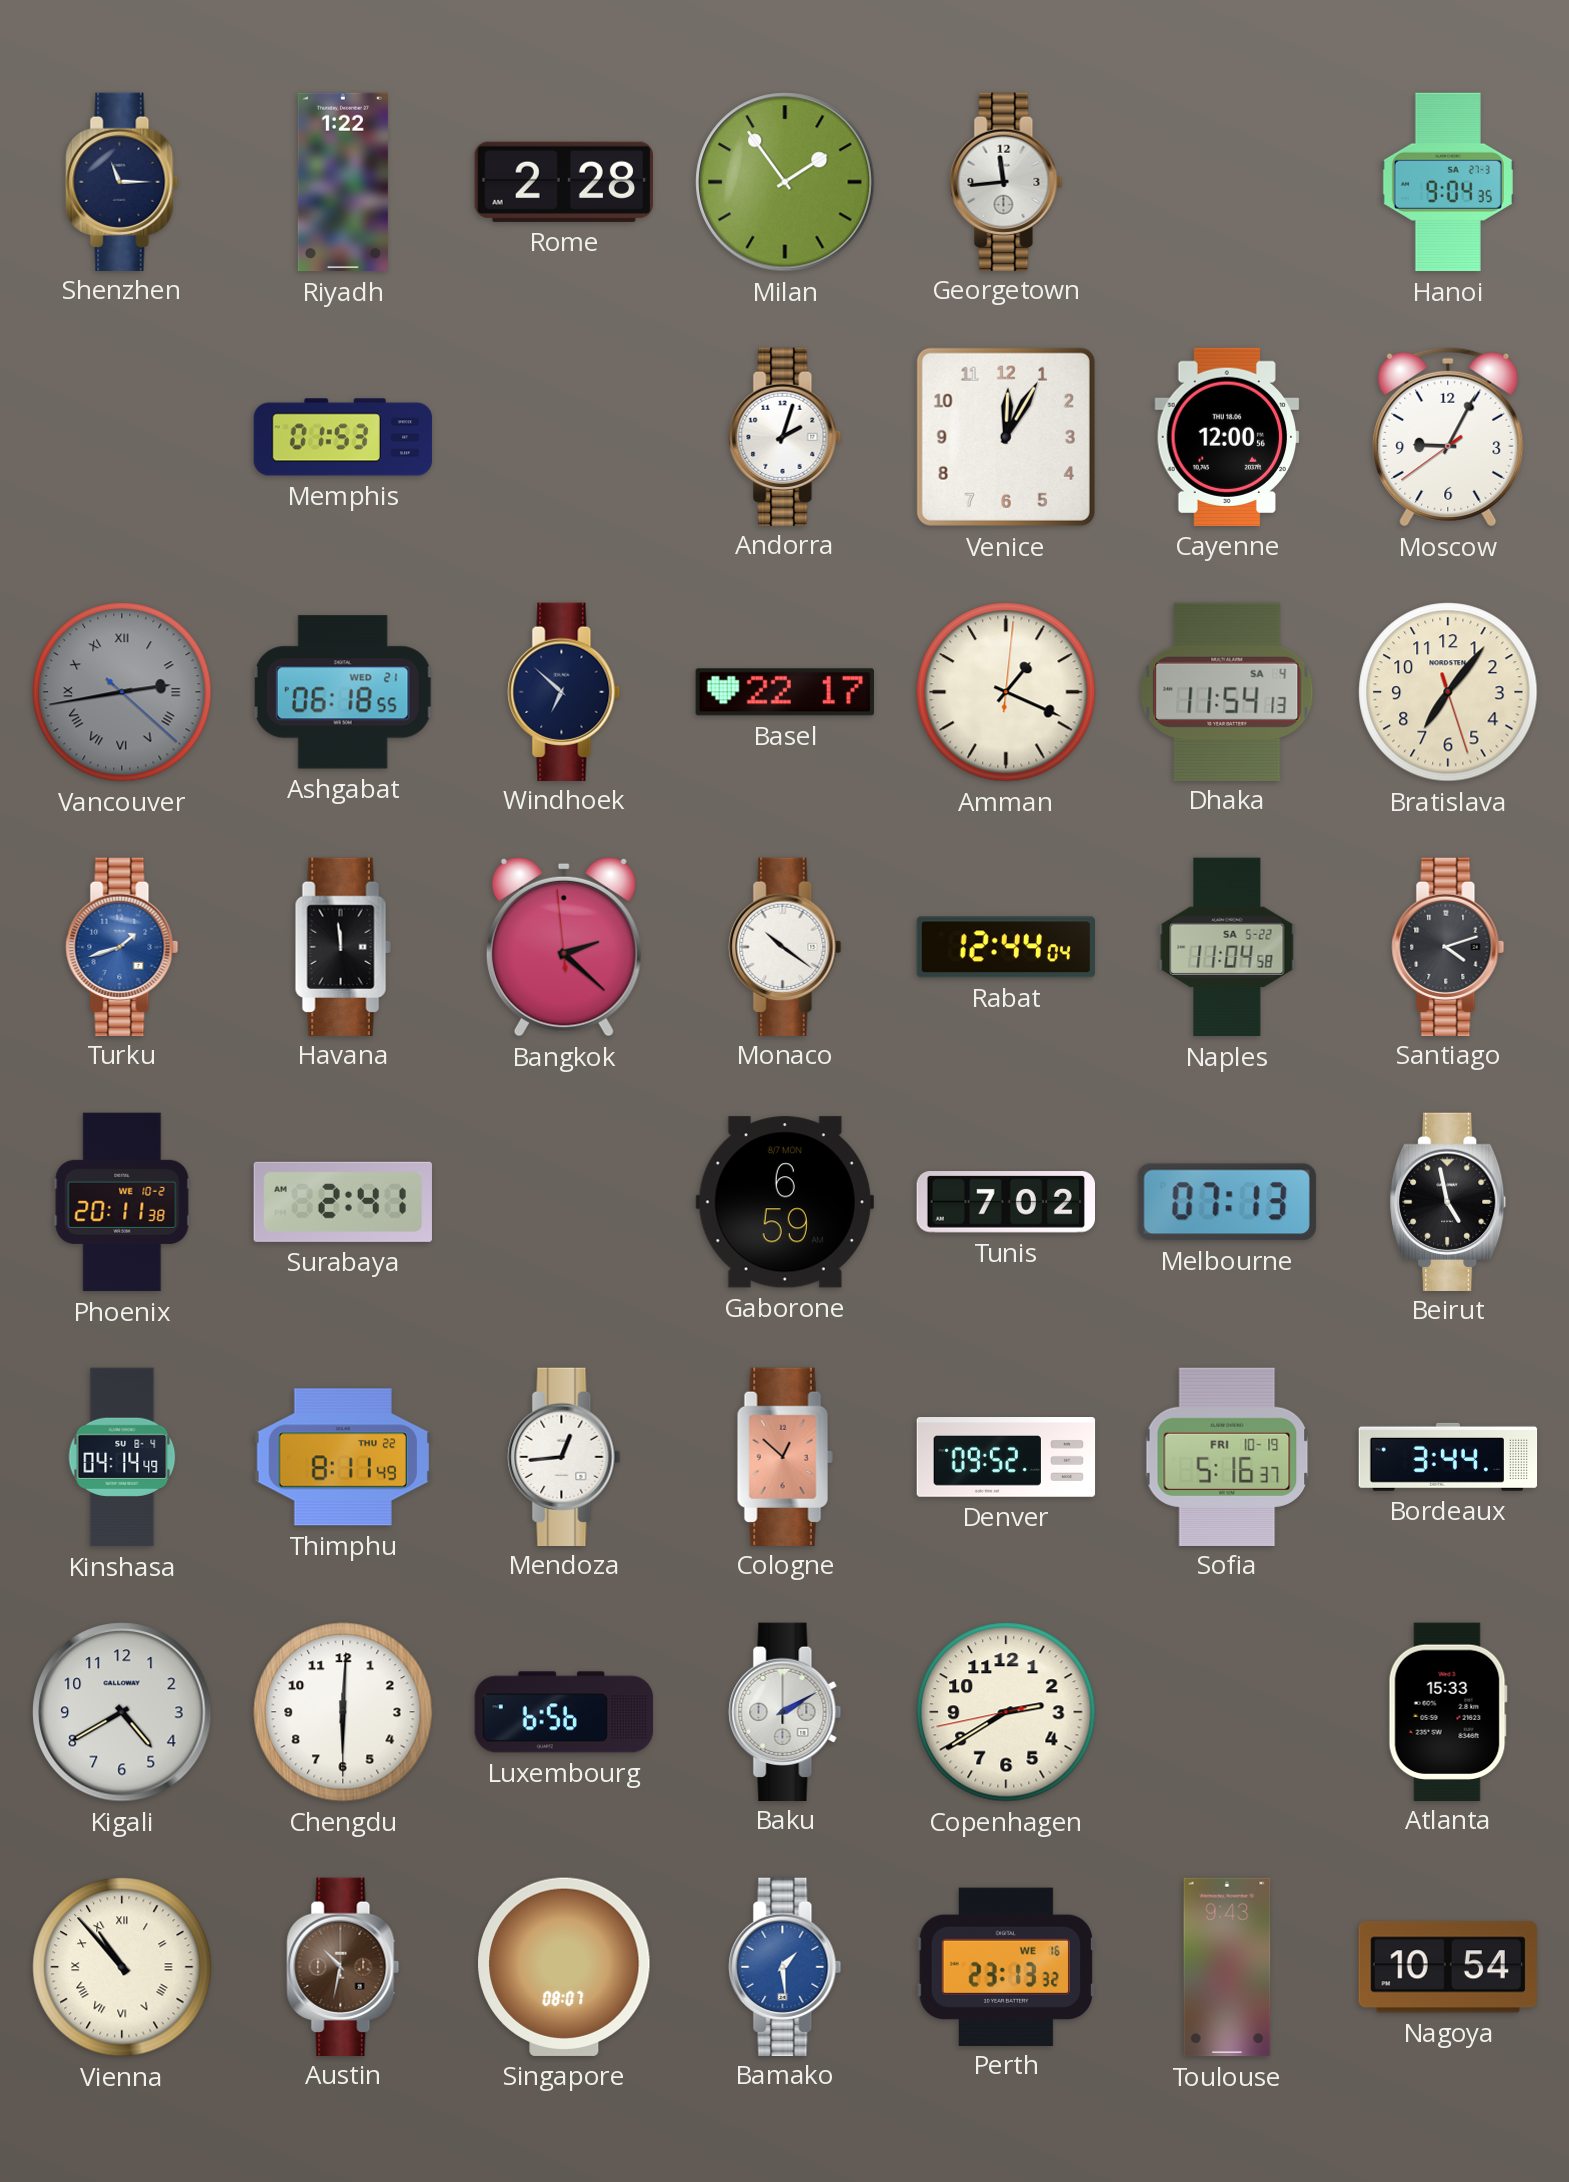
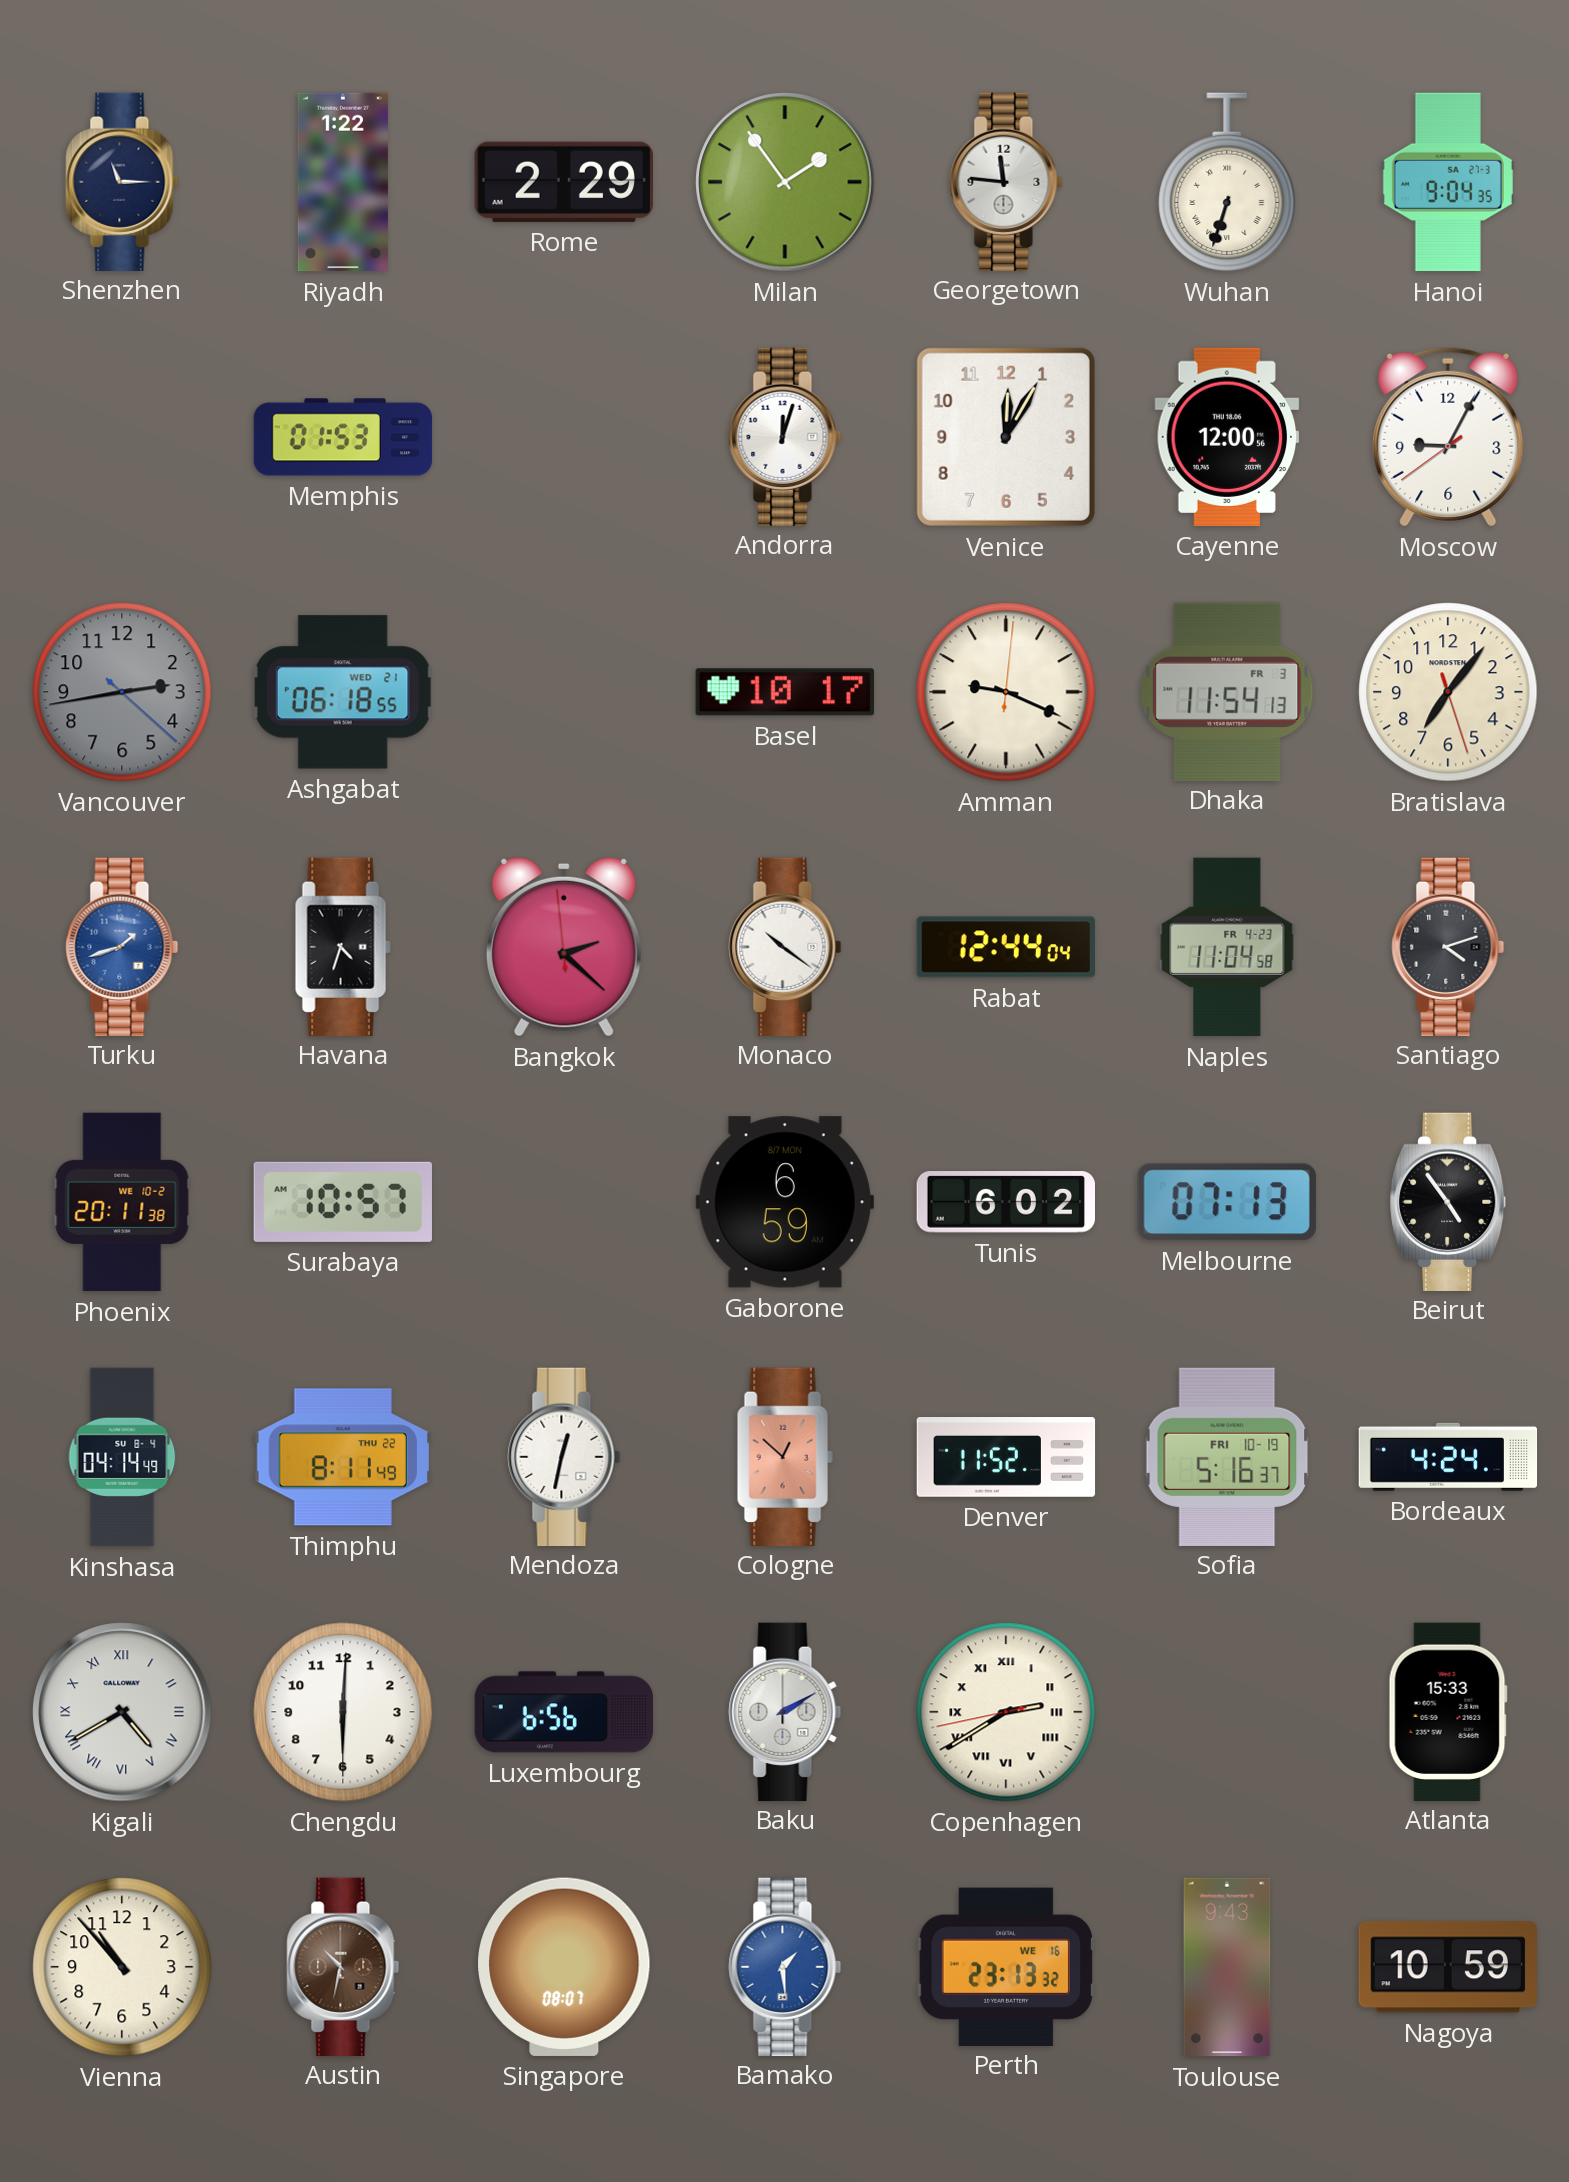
Rome: 2:28 -> 2:29 (564, 182)
Georgetown: 11:44 -> 11:46 (1006, 181)
Wuhan: none -> 6:33 (1227, 182)
Andorra: 2:03 -> 12:03 (785, 436)
Vancouver numerals: Roman -> Arabic (122, 692)
Windhoek: 6:52 -> none (564, 691)
Basel: 22:17 -> 10:17 (785, 692)
Amman: 1:19 -> 9:19 (1006, 692)
Dhaka date: SA 4 -> FR 3 (1227, 691)
Havana: 11:59 -> 4:33 (343, 946)
Naples date: SA 5-22 -> FR 4-23 (1227, 947)
Surabaya: 2:41 -> 10:57 (343, 1202)
Tunis: 7:02 -> 6:02 (1005, 1202)
Beirut: 4:58 -> 4:54 (1449, 1201)
Mendoza: 12:44 -> 12:32 (564, 1456)
Denver: 09:52 -> 11:52 (1006, 1458)
Bordeaux: 3:44 -> 4:24 (1448, 1457)
Kigali numerals: Arabic -> Roman (122, 1712)
Copenhagen numerals: Arabic -> Roman (1006, 1712)
Vienna numerals: Roman -> Arabic (122, 1967)
Nagoya: 10:54 -> 10:59 (1447, 1967)
